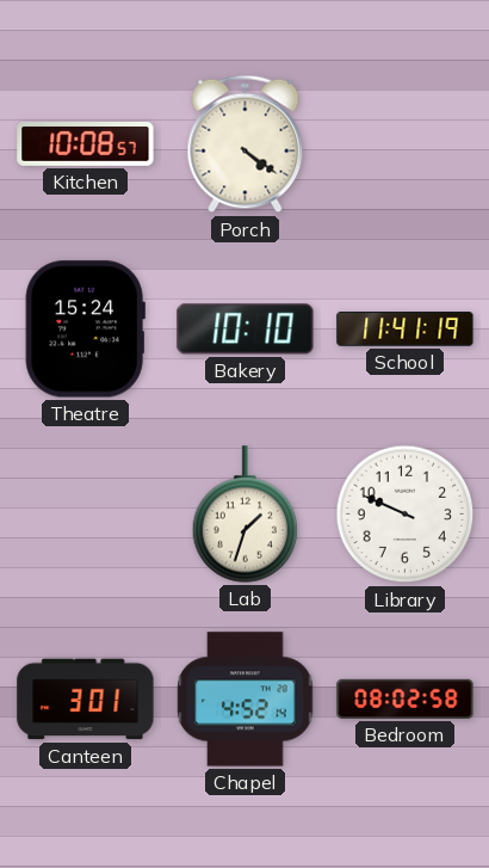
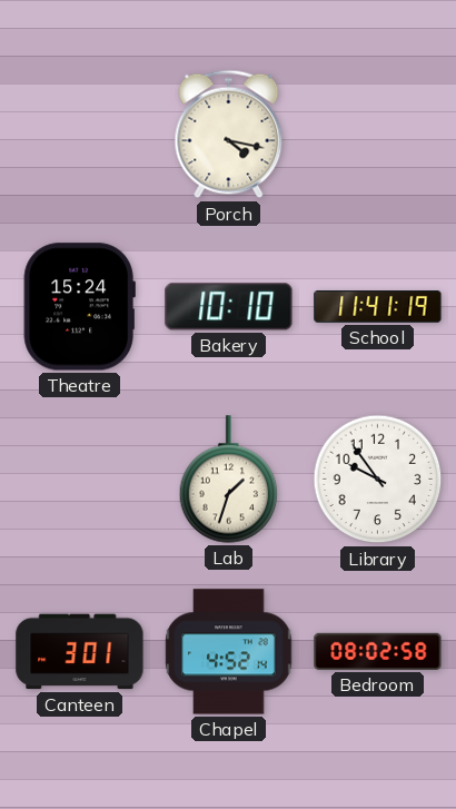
Kitchen: 10:08 -> none (86, 144)
Porch: 4:21 -> 4:17 (229, 135)
Library: 9:49 -> 9:54 (378, 480)
